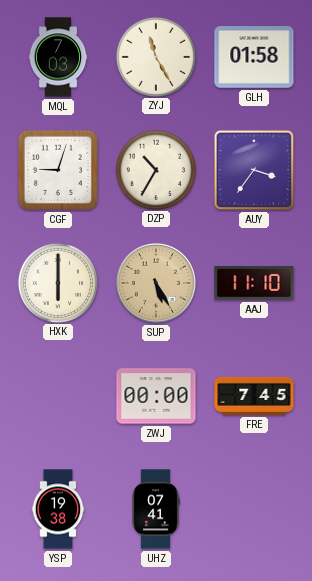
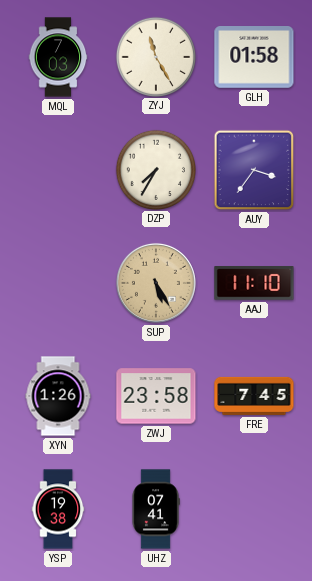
CGF: 9:03 -> none (58, 170)
DZP: 10:35 -> 7:35 (155, 169)
HXK: 6:00 -> none (57, 282)
XYN: none -> 1:26 (58, 396)
ZWJ: 00:00 -> 23:58 (156, 396)
